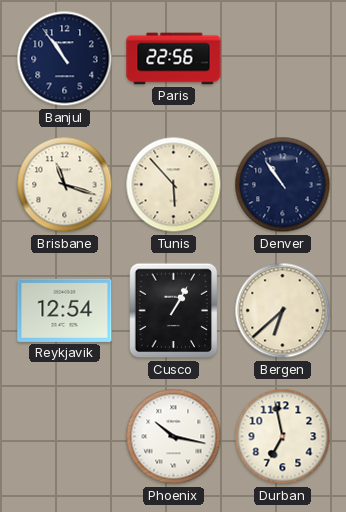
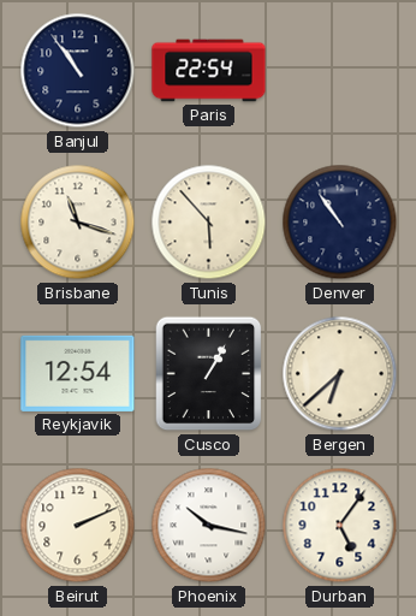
Paris: 22:56 -> 22:54 (209, 71)
Beirut: none -> 2:11 (78, 526)
Durban: 6:58 -> 5:06 (340, 526)
